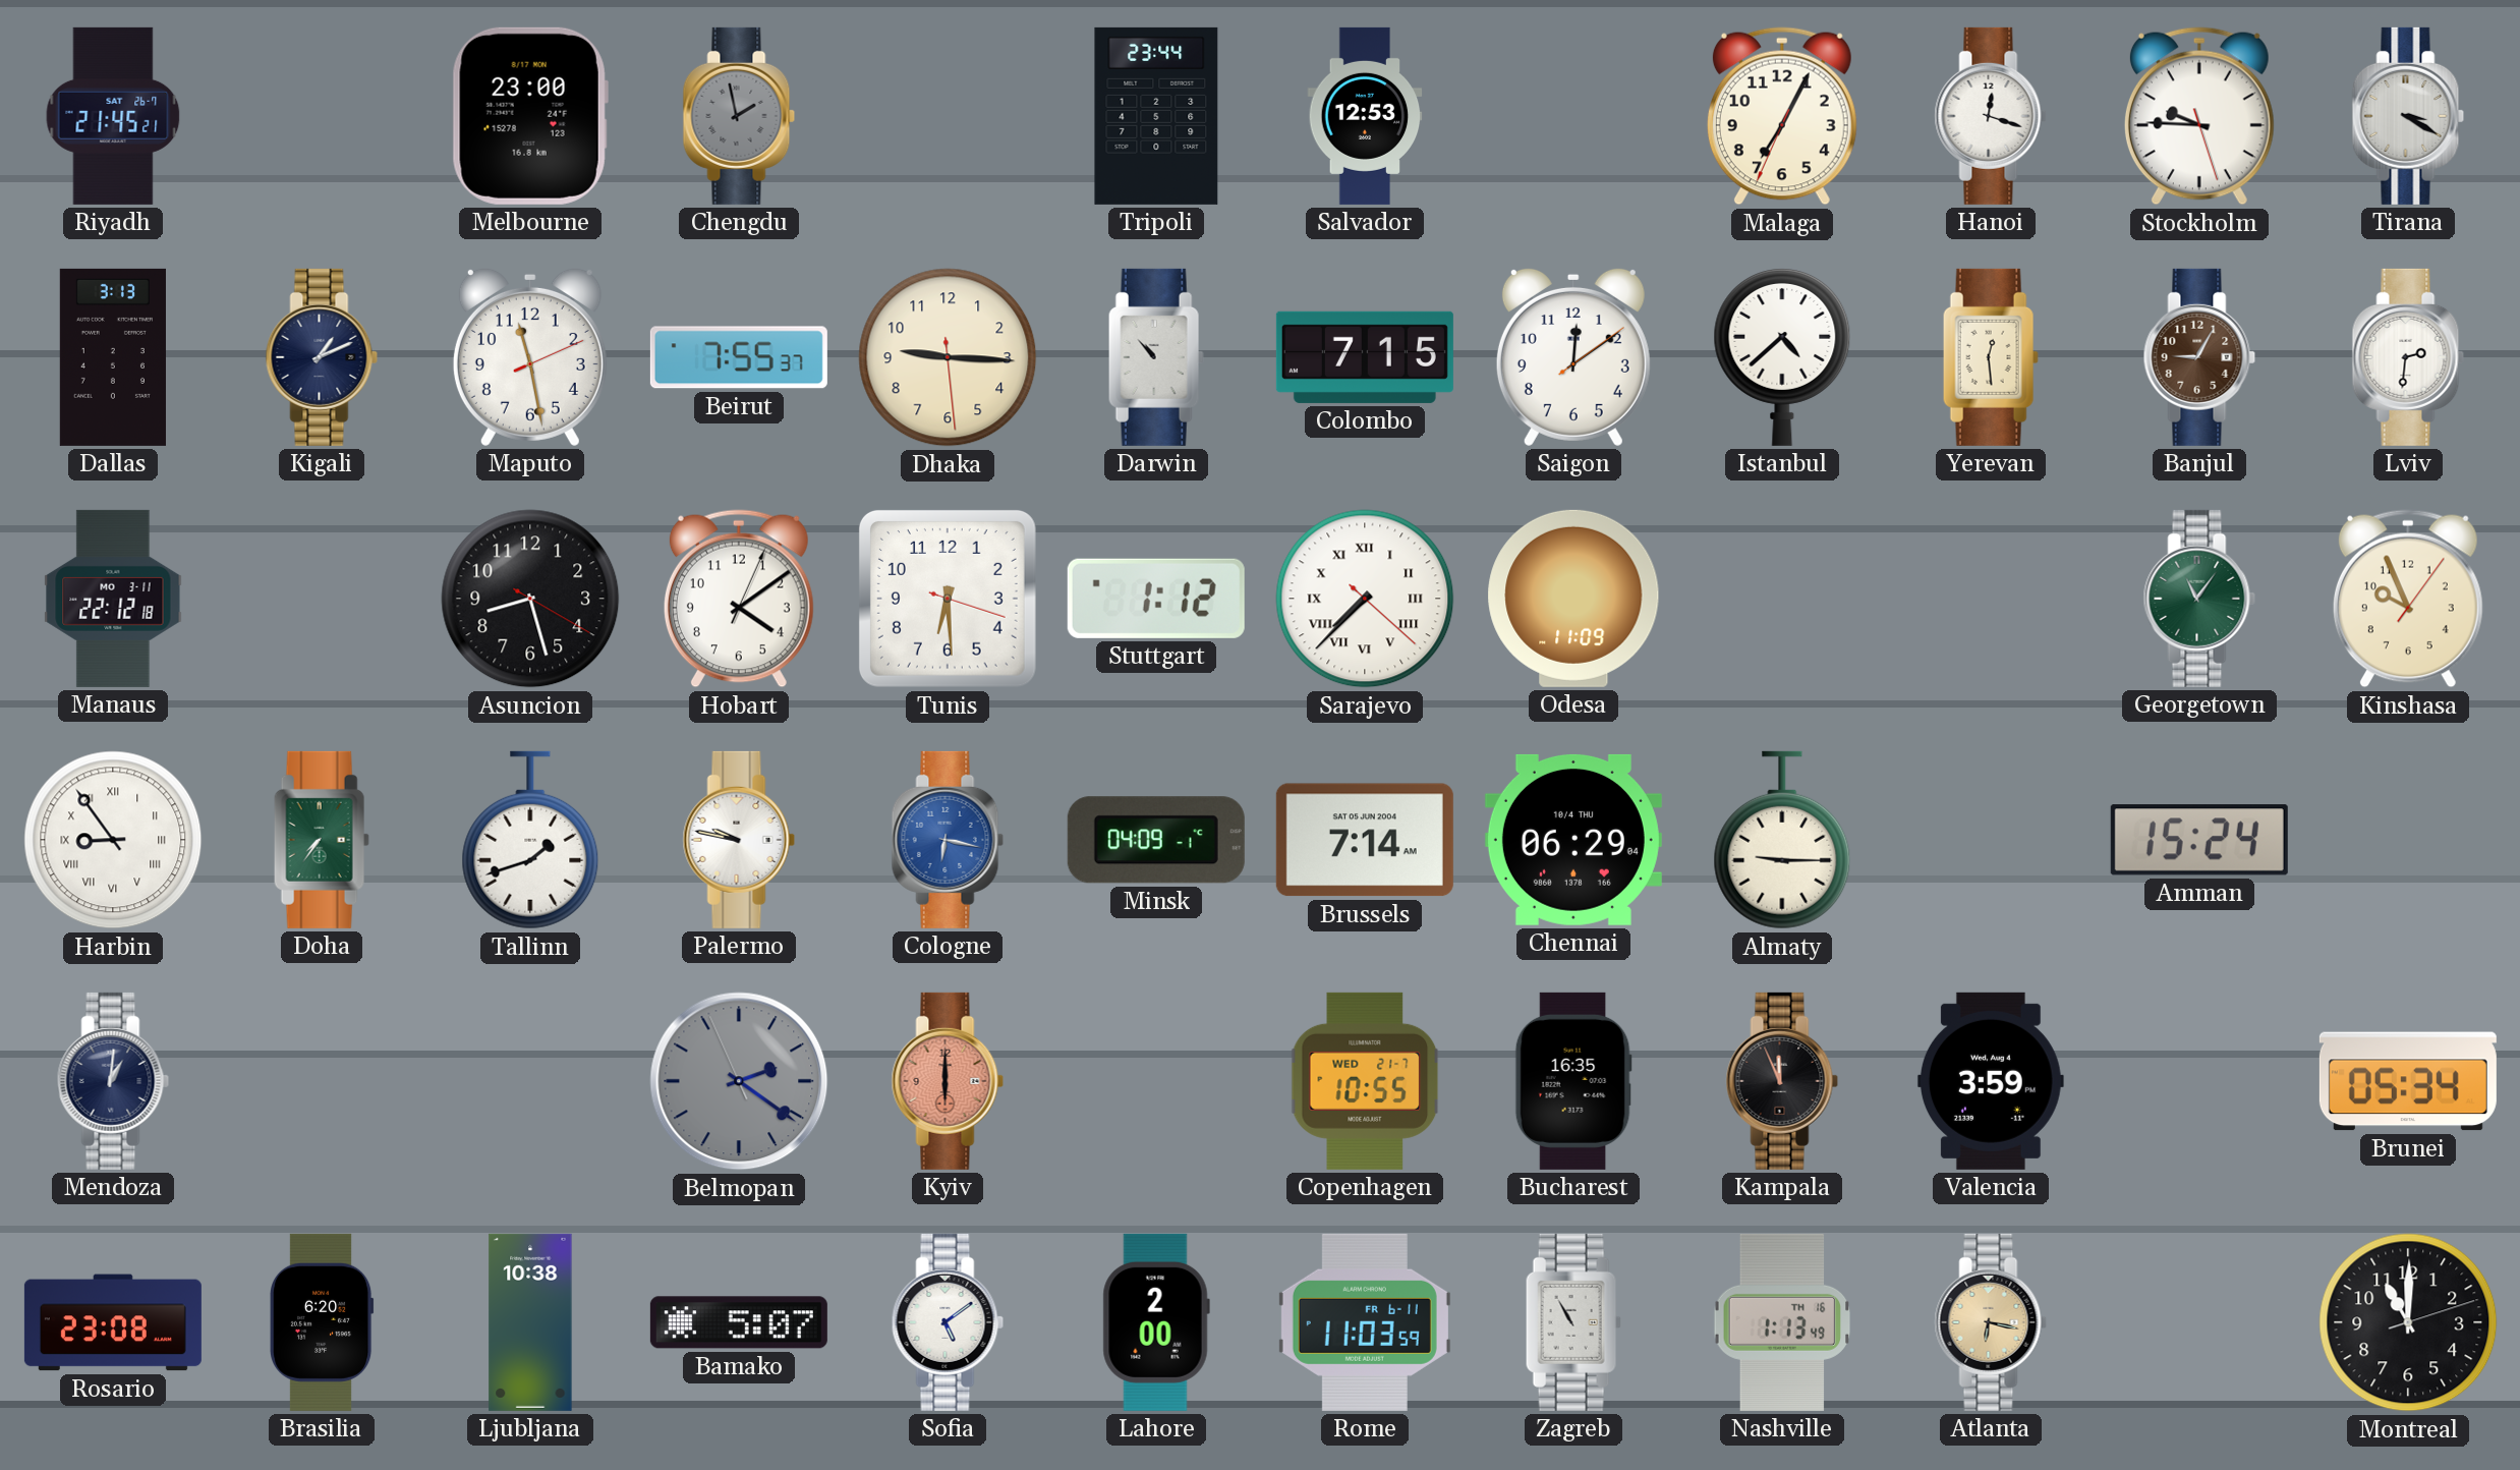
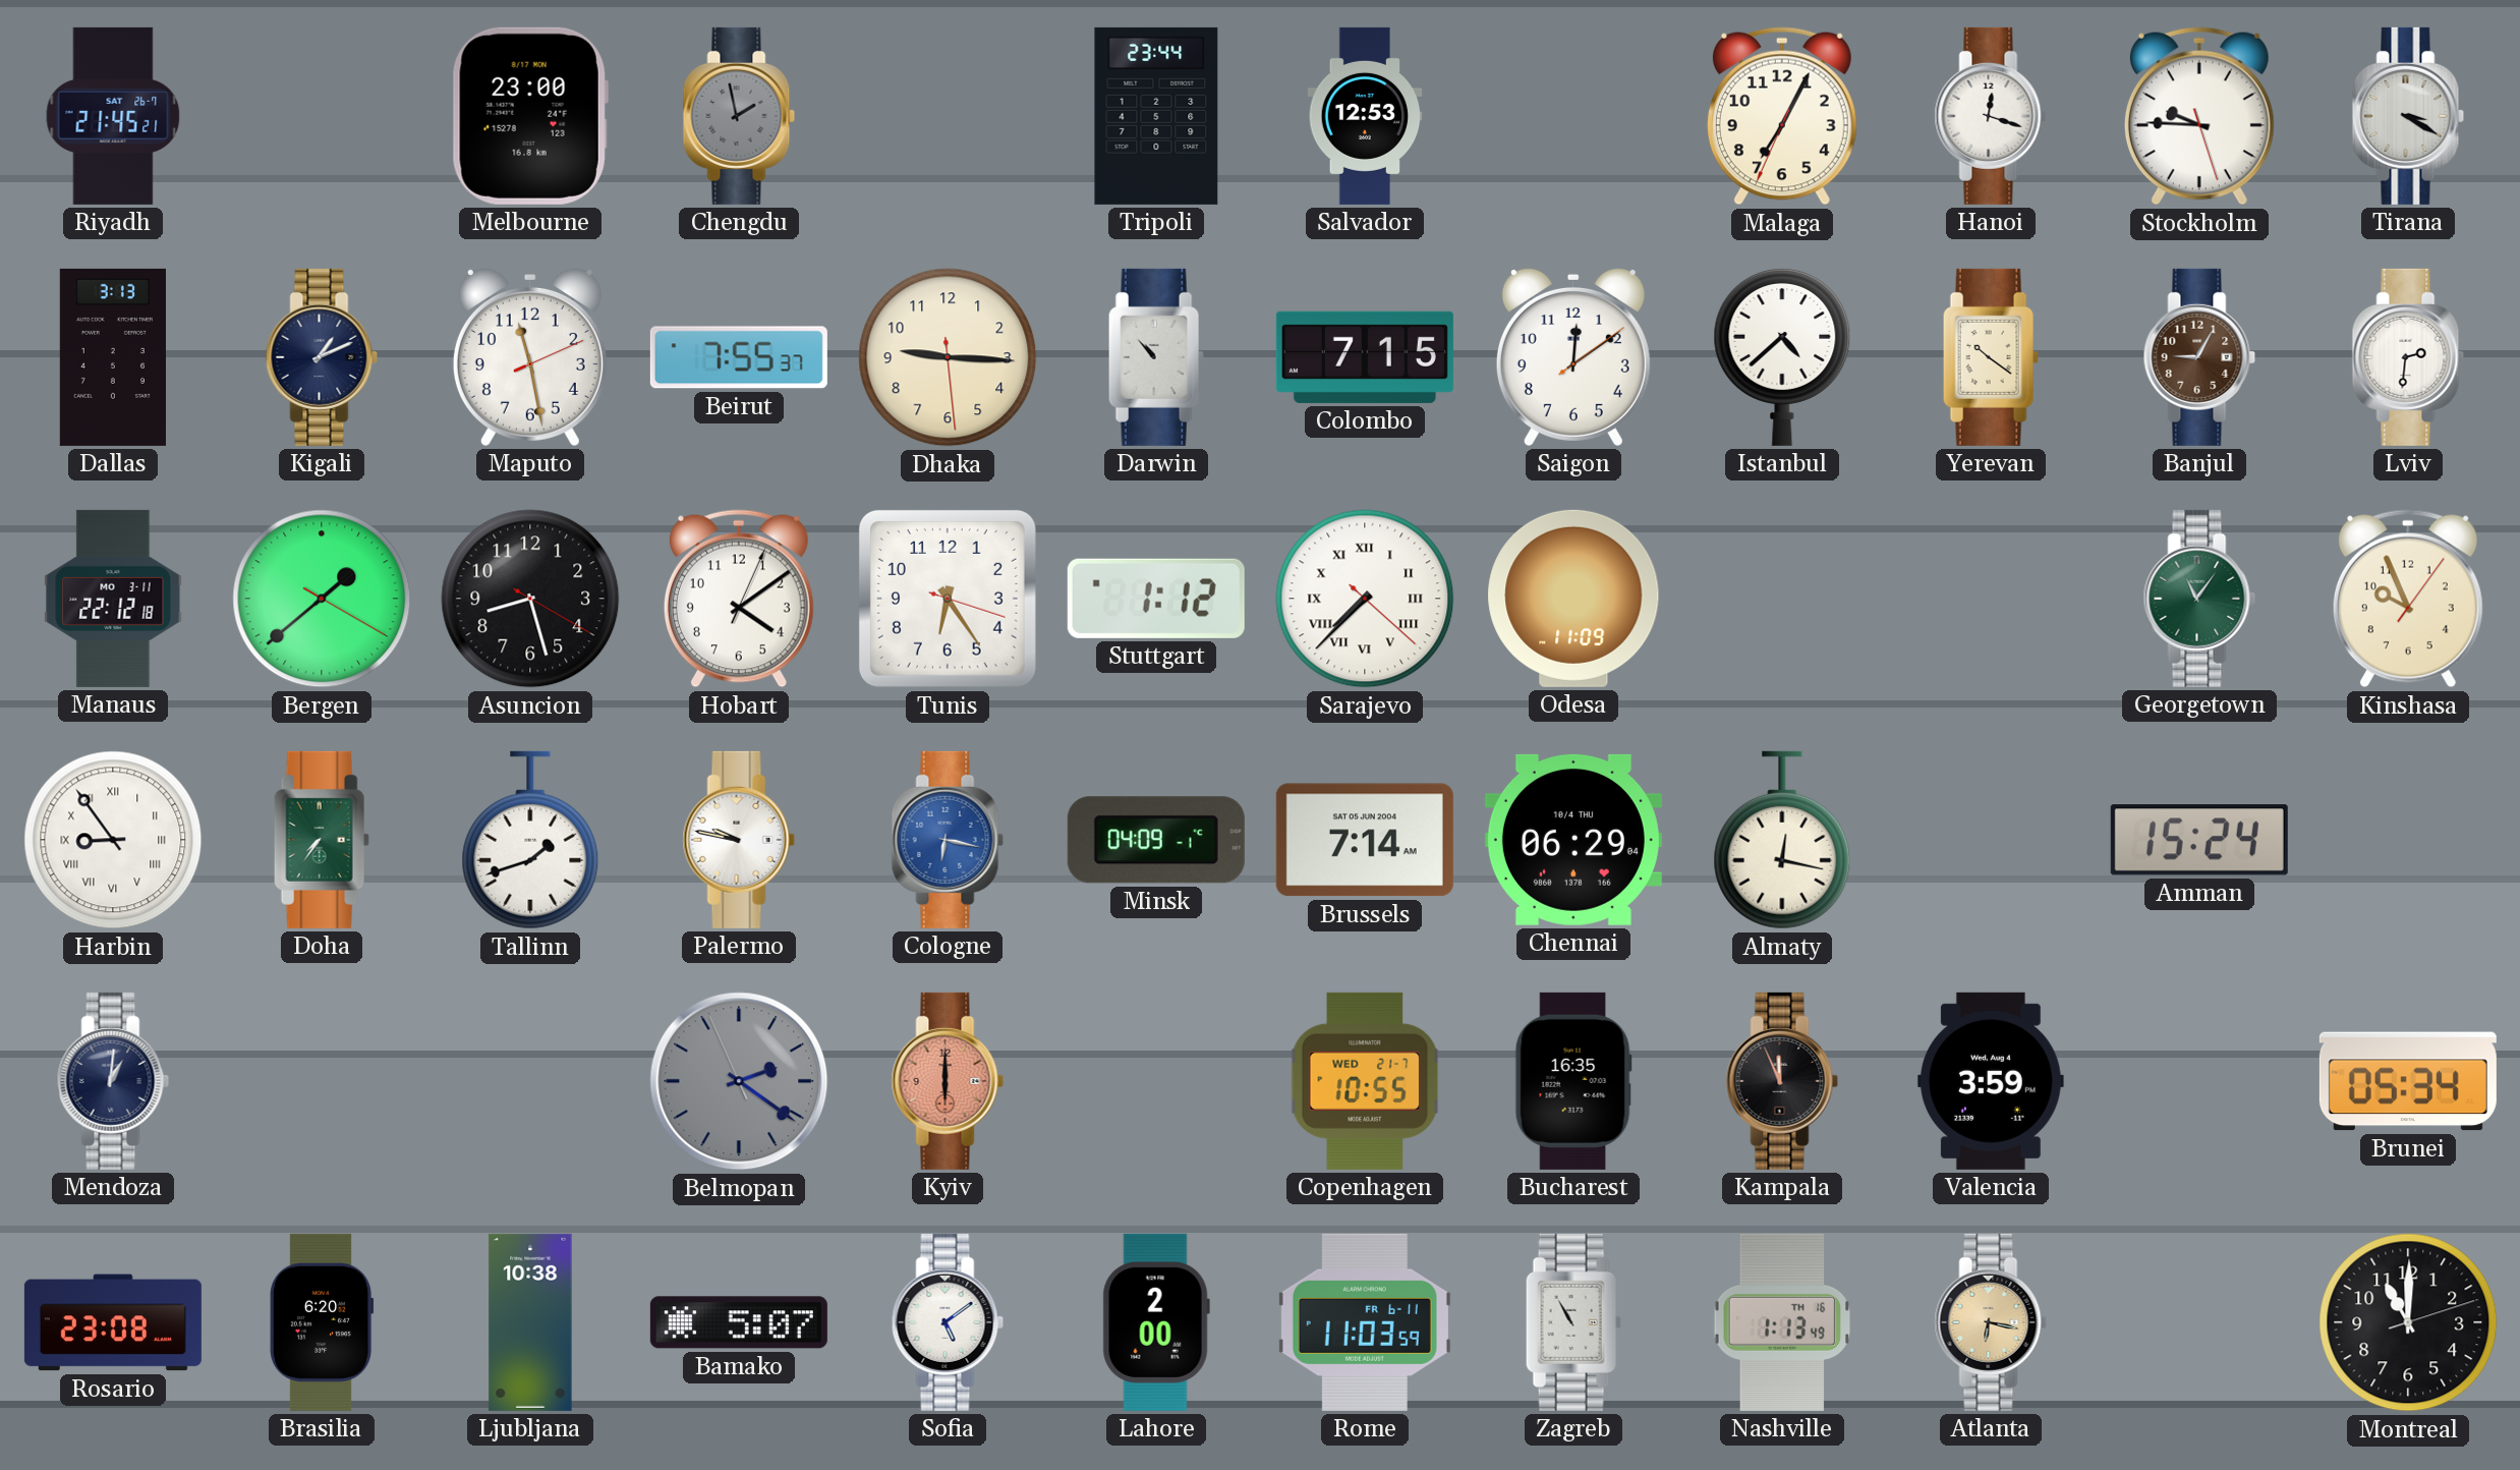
Yerevan: 12:29 -> 10:21 (1991, 357)
Bergen: none -> 1:38 (322, 599)
Tunis: 6:29 -> 6:24 (948, 599)
Almaty: 9:15 -> 12:17 (1782, 840)
